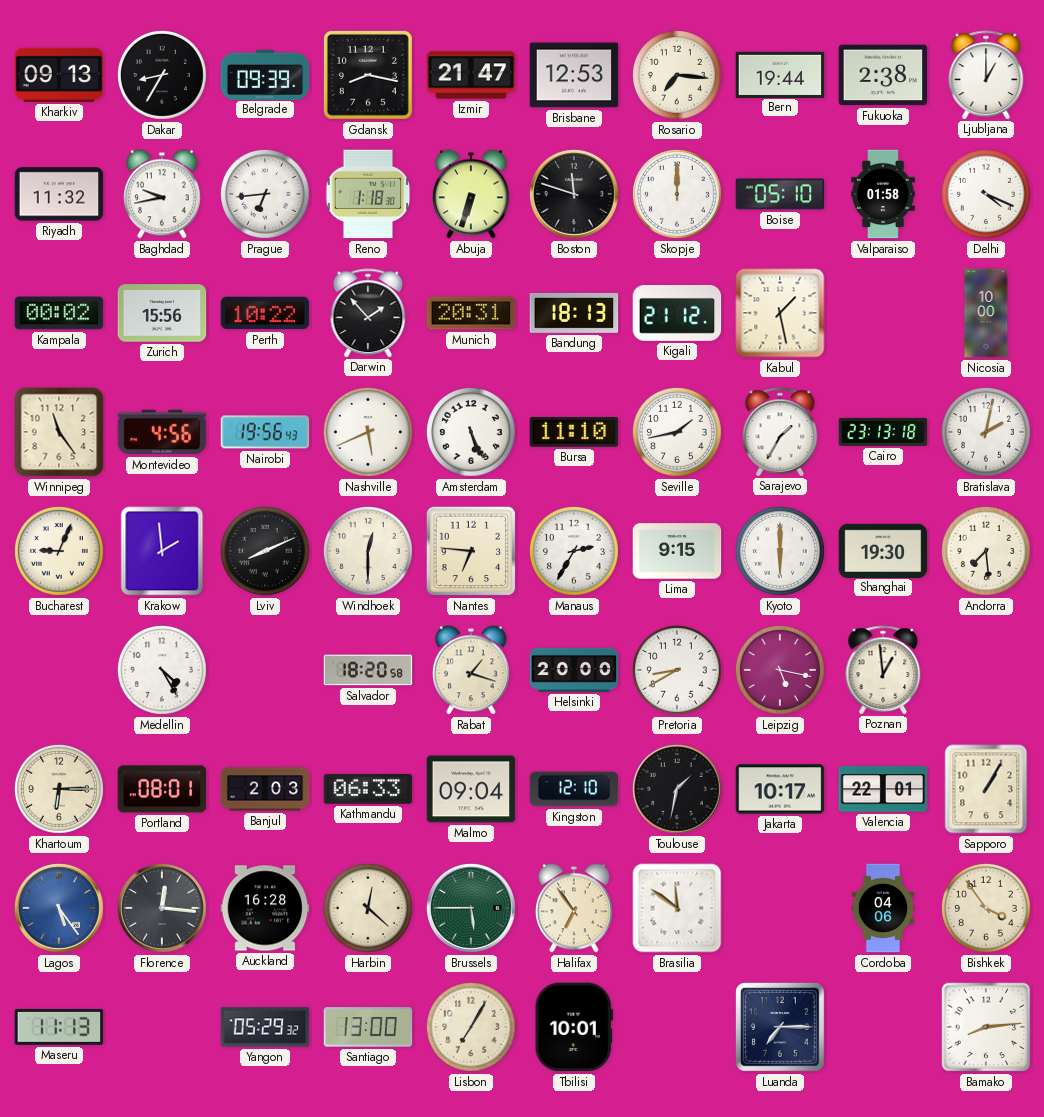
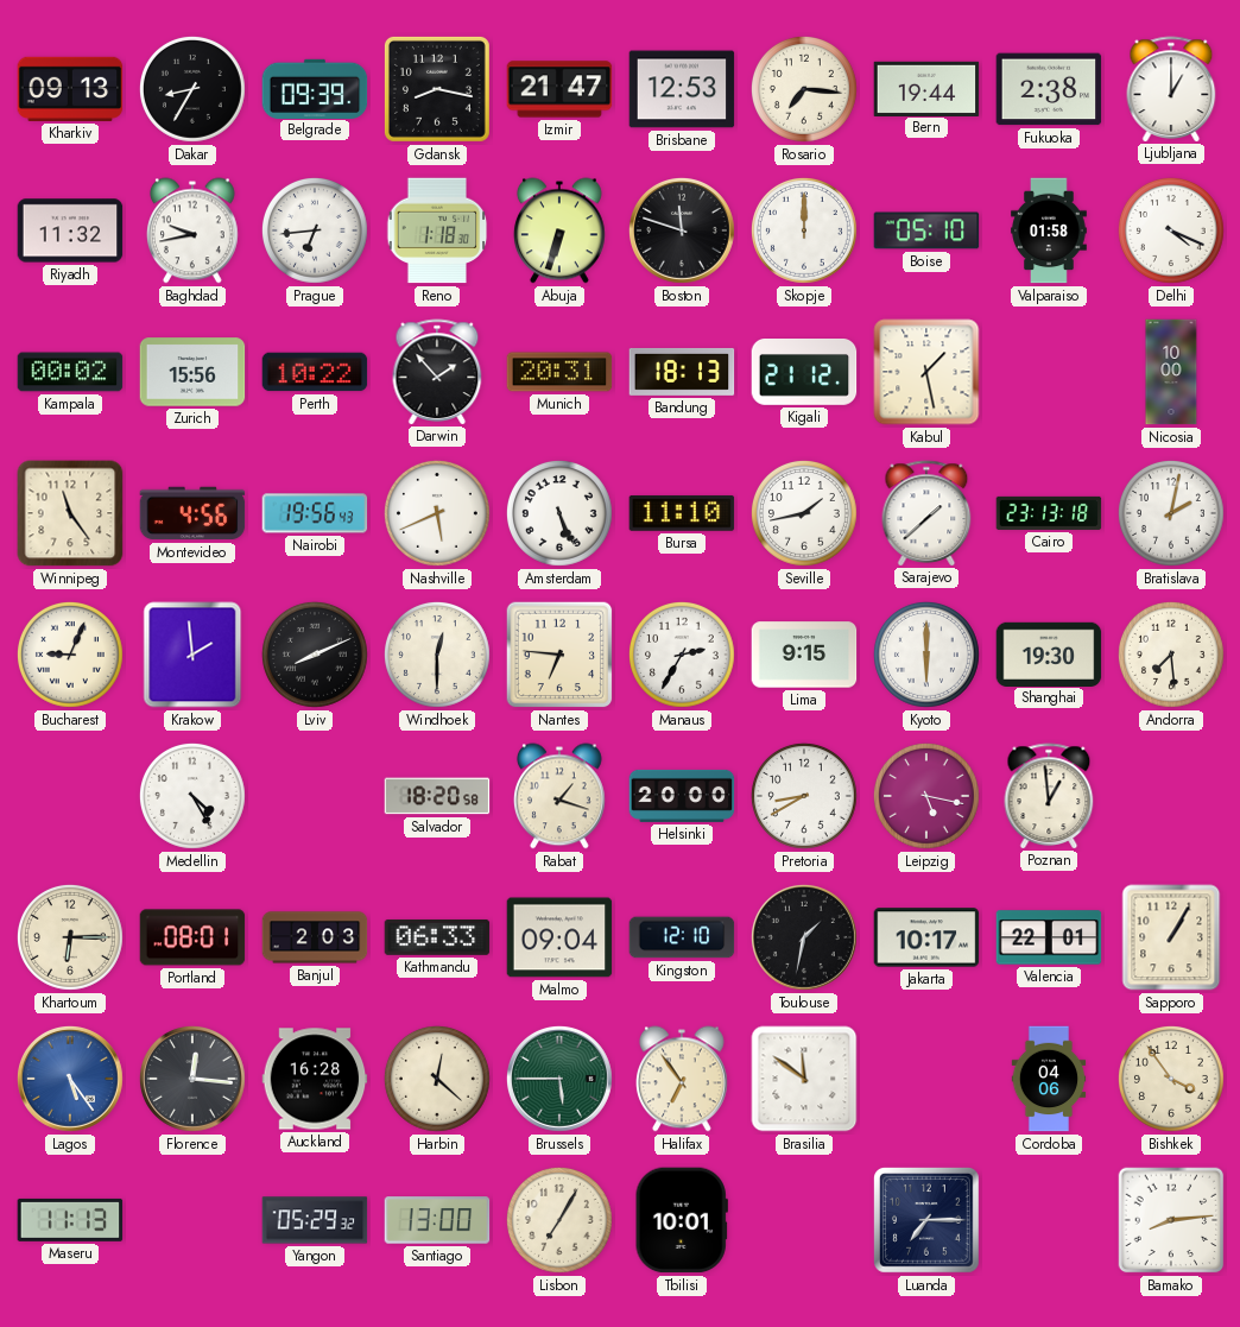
Sarajevo: 1:35 -> 1:38 (926, 513)
